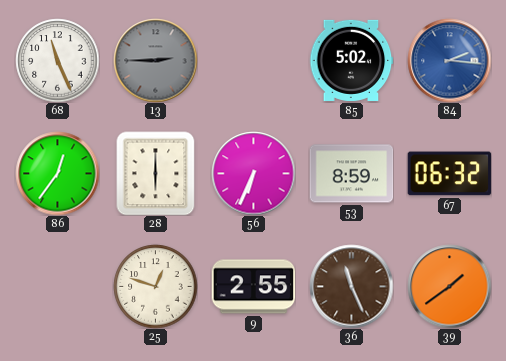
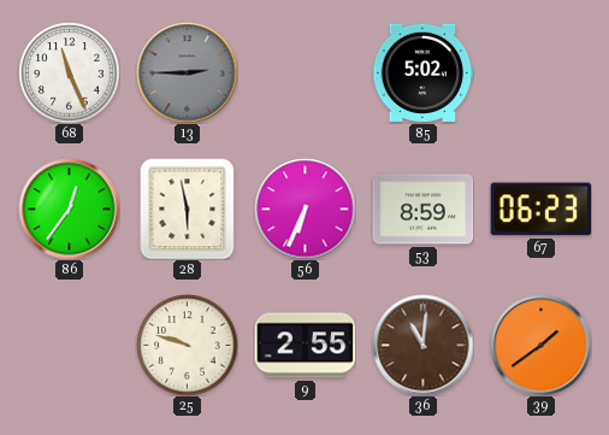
84: 2:16 -> none (449, 60)
28: 6:00 -> 5:58 (188, 208)
67: 06:32 -> 06:23 (540, 210)
25: 12:48 -> 9:48 (187, 345)
36: 11:26 -> 11:01 (422, 345)
